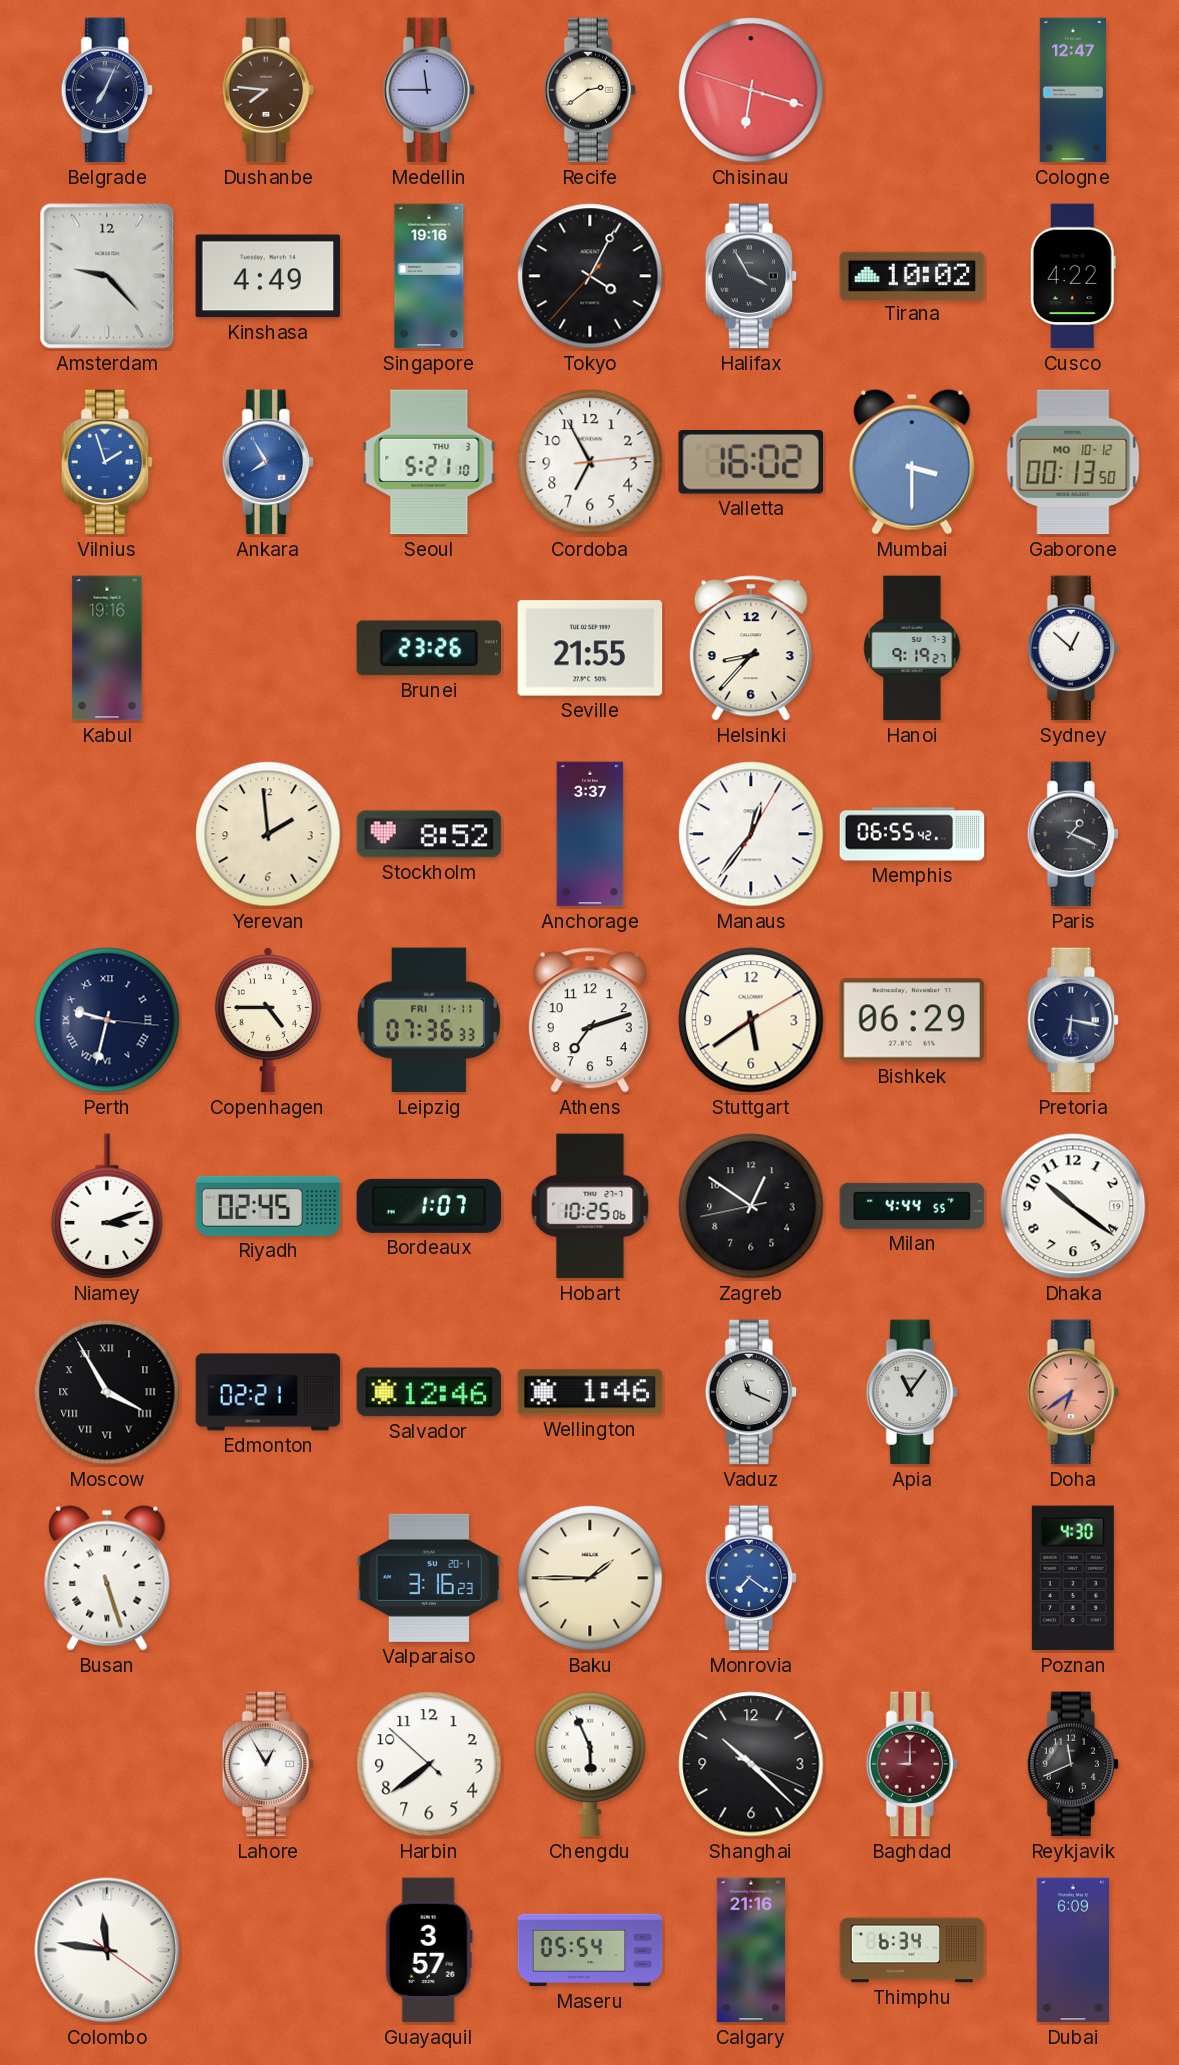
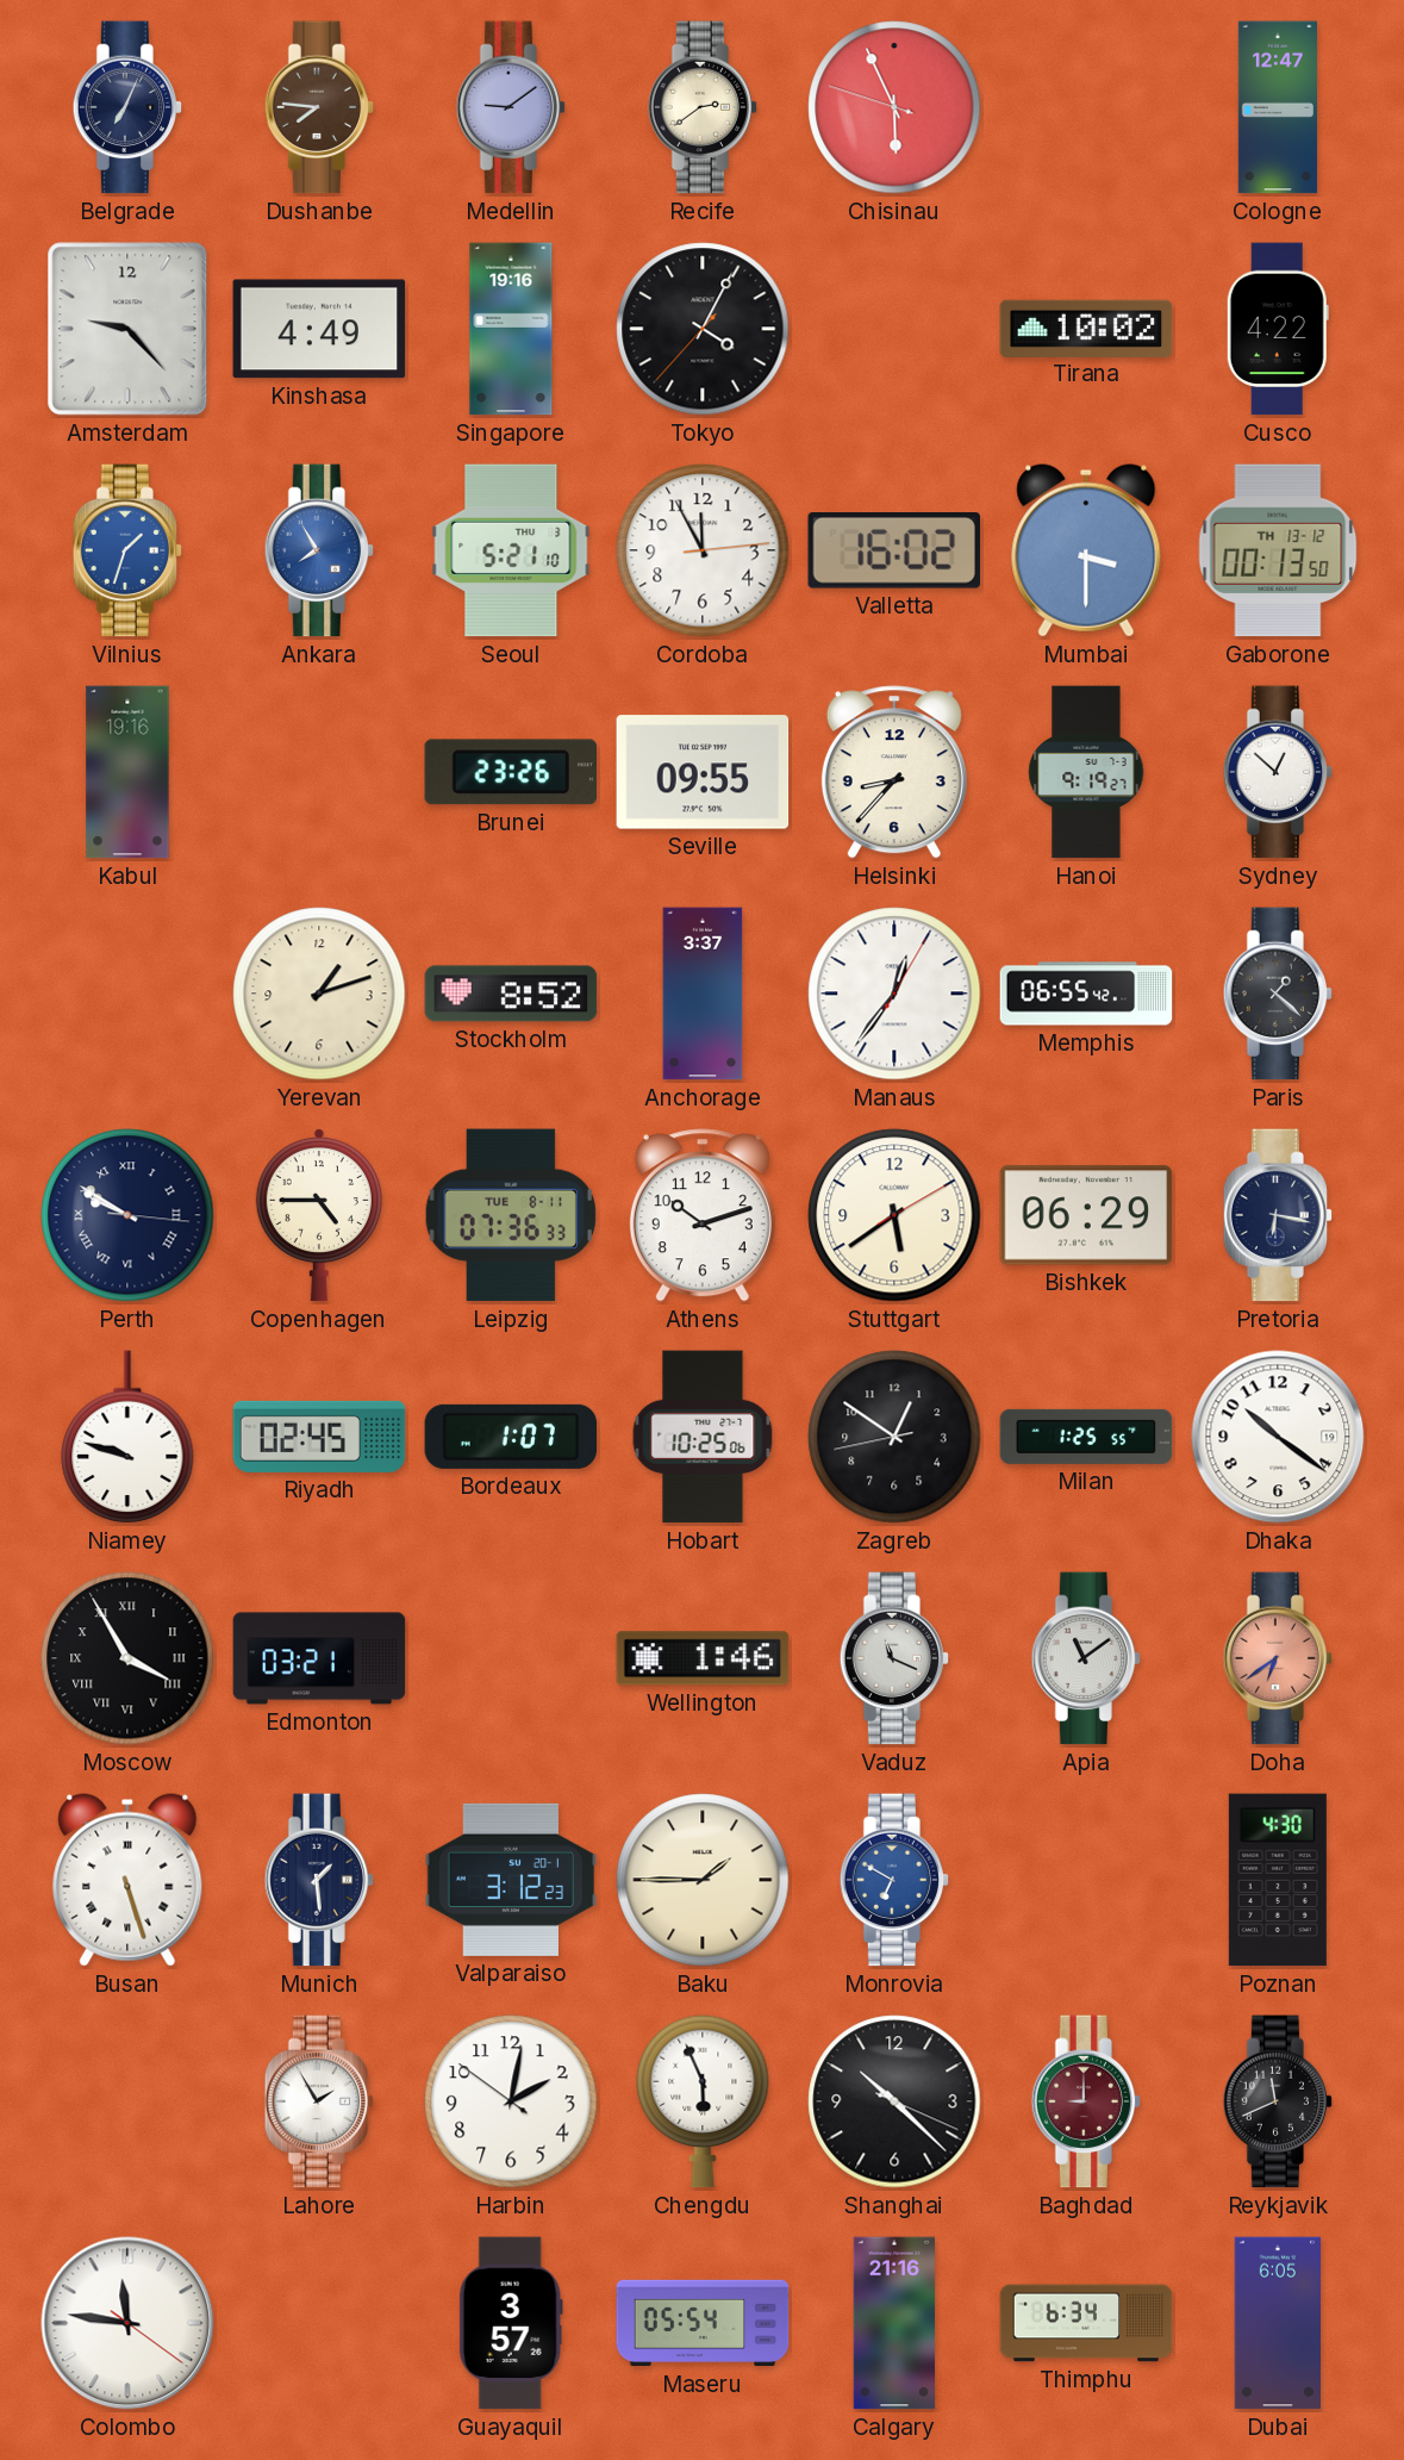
Medellin: 11:45 -> 9:09 (511, 107)
Chisinau: 6:17 -> 5:55 (894, 107)
Halifax: 3:55 -> none (751, 276)
Vilnius: 1:57 -> 1:33 (127, 550)
Cordoba: 6:55 -> 11:55 (703, 550)
Gaborone date: MO 10-12 -> TH 13-12 (1278, 550)
Seville: 21:55 -> 09:55 (703, 772)
Yerevan: 1:59 -> 1:12 (319, 994)
Paris: 1:19 -> 1:22 (1278, 994)
Perth: 9:32 -> 9:50 (127, 1215)
Leipzig date: FRI 11-11 -> TUE 8-11 (511, 1215)
Athens: 7:12 -> 10:12 (703, 1215)
Niamey: 3:12 -> 9:48 (127, 1438)
Milan: 4:44 -> 1:25 (1086, 1437)
Edmonton: 02:21 -> 03:21 (319, 1658)
Salvador: 12:46 -> none (429, 1392)
Apia: 11:06 -> 11:09 (1086, 1658)
Munich: none -> 1:29 (319, 1880)
Valparaiso: 3:16 -> 3:12 (511, 1880)
Monrovia: 7:21 -> 6:50 (894, 1880)
Lahore: 12:55 -> 1:55 (319, 2101)
Harbin: 7:38 -> 2:01 (511, 2101)
Dubai: 6:09 -> 6:05 (1277, 2323)
